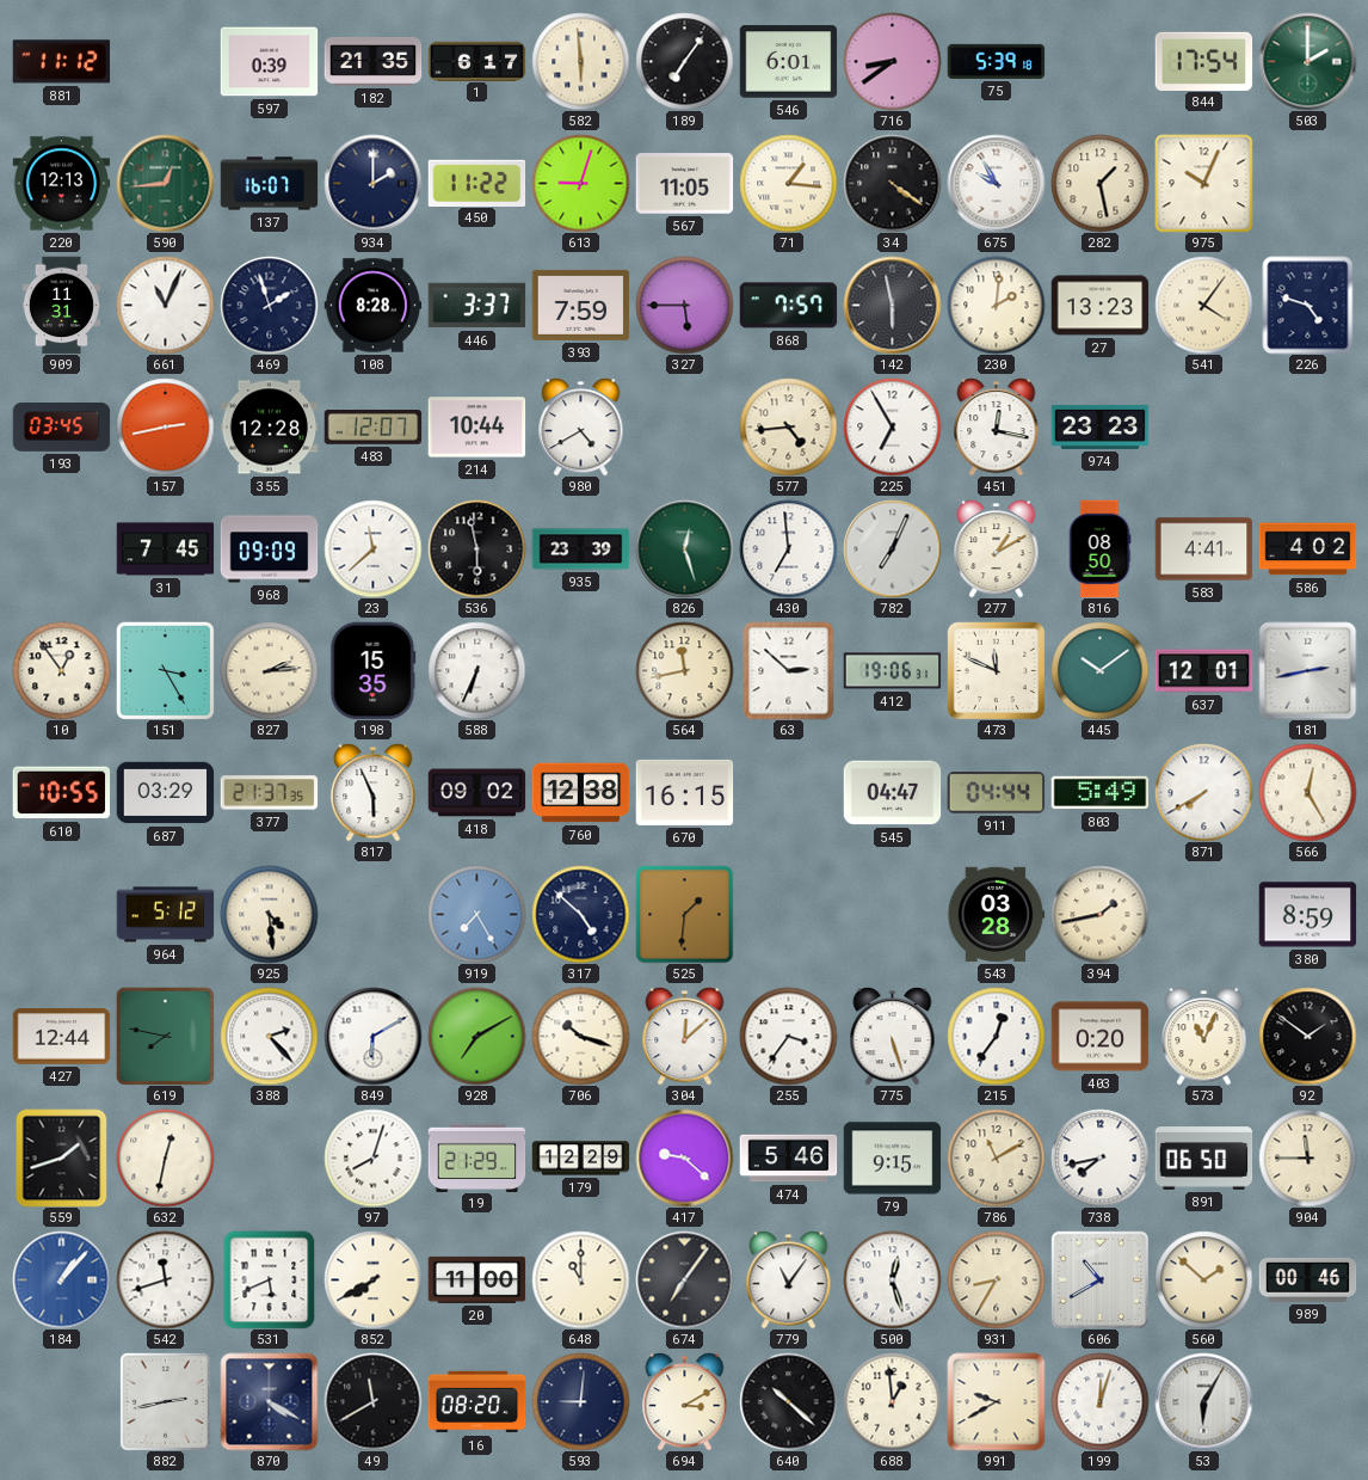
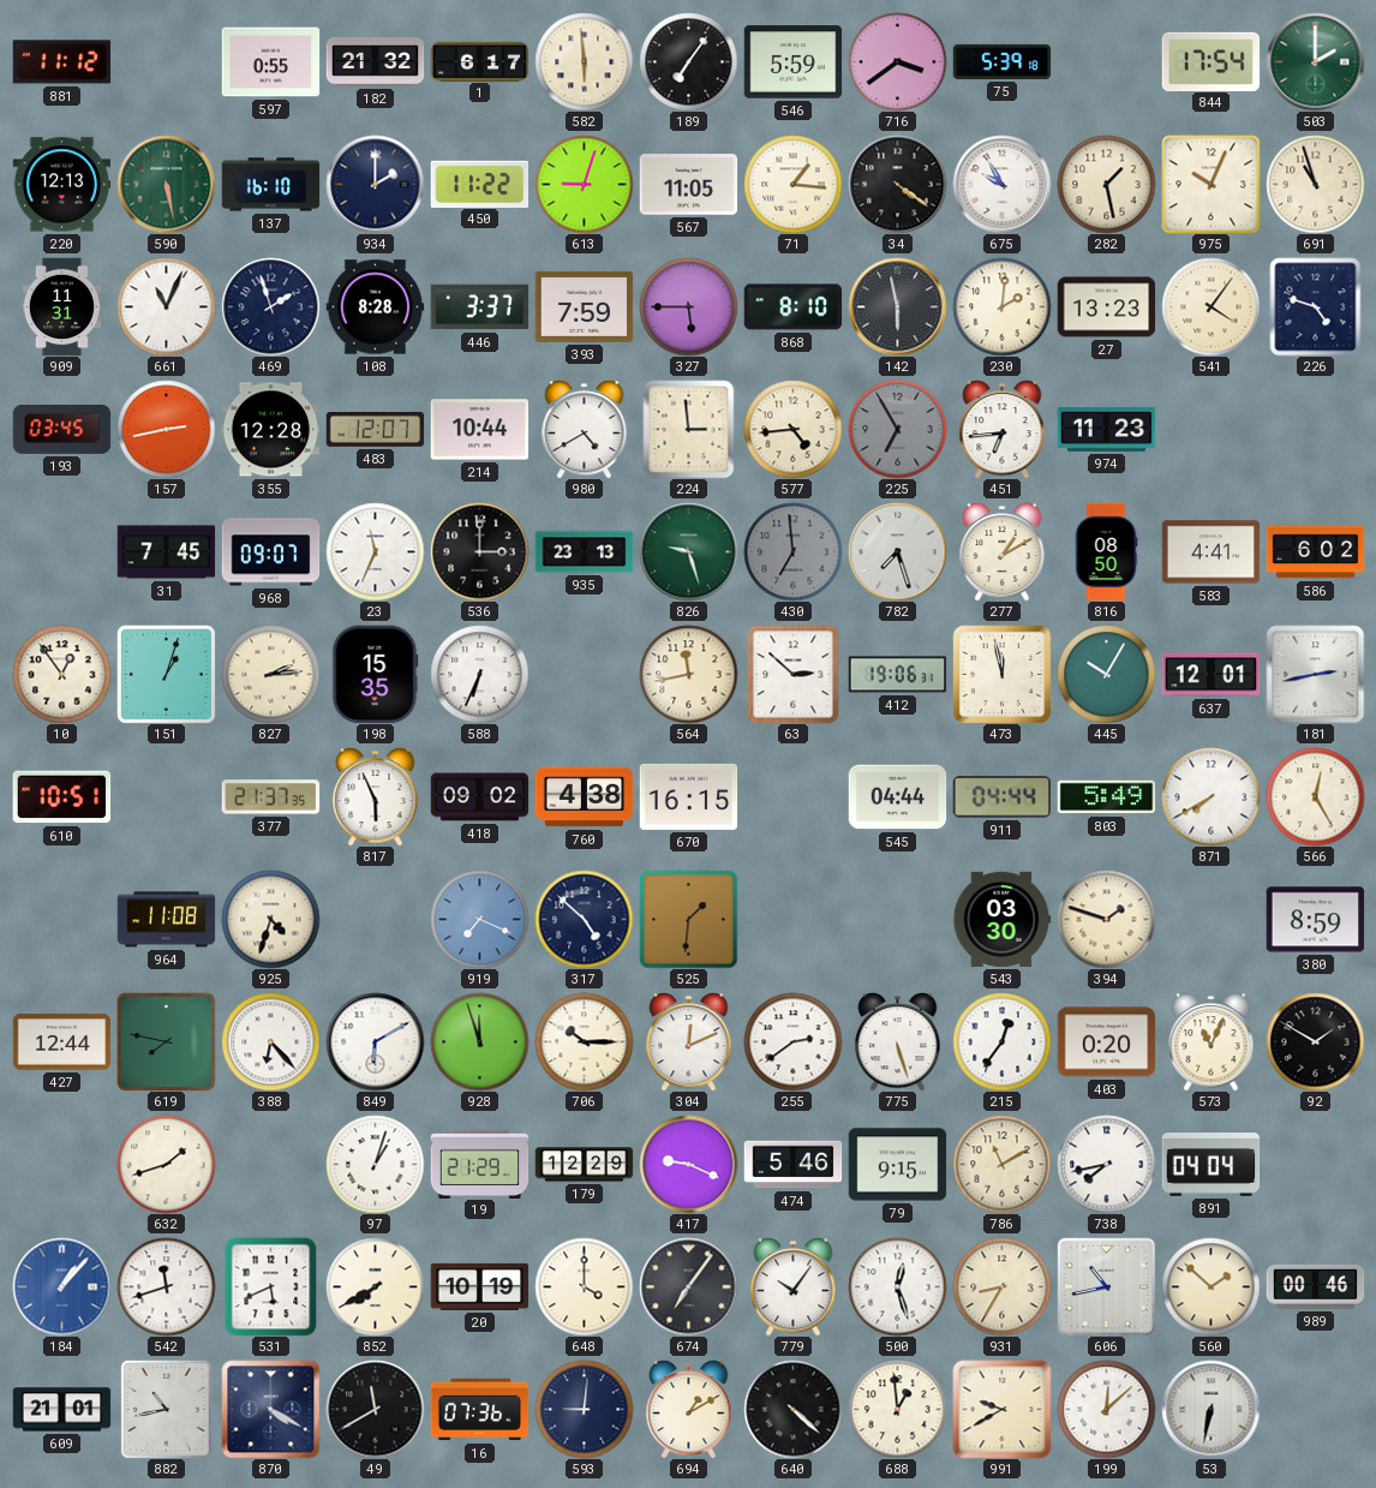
597: 0:39 -> 0:55 (270, 62)
182: 21:35 -> 21:32 (375, 61)
546: 6:01 -> 5:59 (792, 62)
716: 8:39 -> 3:39 (897, 61)
590: 12:44 -> 5:28 (166, 184)
137: 16:07 -> 16:10 (270, 185)
691: none -> 10:57 (1315, 184)
868: 7:57 -> 8:10 (792, 307)
224: none -> 2:59 (689, 429)
225 dial: white -> grey (897, 429)
451: 12:17 -> 6:44 (1003, 430)
974: 23:23 -> 11:23 (1106, 429)
968: 09:09 -> 09:07 (270, 552)
23: 11:38 -> 11:34 (375, 551)
536: 5:58 -> 3:00 (479, 551)
935: 23:39 -> 23:13 (584, 552)
826: 12:27 -> 9:27 (688, 551)
430 dial: white -> grey (792, 551)
782: 7:04 -> 7:27 (897, 551)
586: 4:02 -> 6:02 (1315, 552)
151: 3:25 -> 1:03 (166, 674)
473: 11:49 -> 11:58 (1001, 674)
445: 10:09 -> 10:05 (1106, 674)
610: 10:55 -> 10:51 (61, 797)
687: 03:29 -> none (165, 793)
760: 12:38 -> 4:38 (584, 797)
545: 04:47 -> 04:44 (897, 797)
964: 5:12 -> 11:08 (166, 920)
925: 4:29 -> 4:33 (270, 919)
919: 7:25 -> 7:19 (479, 919)
543: 03:28 -> 03:30 (1001, 919)
394: 1:43 -> 1:48 (1106, 919)
388: 2:23 -> 6:23 (270, 1041)
928: 7:10 -> 11:57 (479, 1041)
706: 10:18 -> 10:15 (584, 1041)
304: 12:08 -> 12:11 (689, 1042)
255: 3:36 -> 2:39 (792, 1041)
92: 1:51 -> 1:50 (1315, 1041)
559: 1:42 -> none (62, 1157)
632: 12:32 -> 1:42 (166, 1164)
97: 8:03 -> 1:03 (375, 1164)
417: 9:22 -> 9:19 (688, 1164)
891: 06:50 -> 04:04 (1210, 1165)
904: 11:45 -> none (1307, 1157)
20: 11:00 -> 10:19 (479, 1286)
648: 11:00 -> 4:00 (584, 1286)
779: 11:06 -> 10:06 (794, 1287)
606: 10:40 -> 10:43 (1106, 1286)
609: none -> 21:01 (61, 1410)
882: 2:43 -> 10:43 (166, 1409)
16: 08:20 -> 07:36 (479, 1410)
694: 3:10 -> 1:10 (689, 1410)
640: 10:22 -> 4:22 (792, 1409)
199: 12:03 -> 12:08 (1106, 1409)
53: 6:05 -> 6:32 (1210, 1409)
